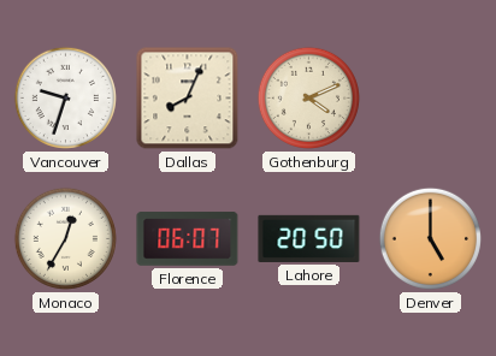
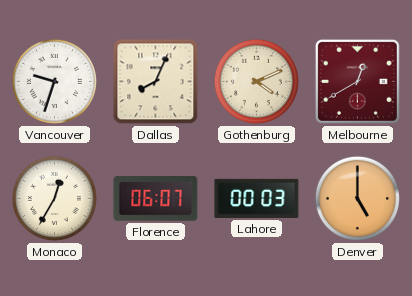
Melbourne: none -> 12:40 (357, 81)
Lahore: 20:50 -> 00:03 (257, 198)
